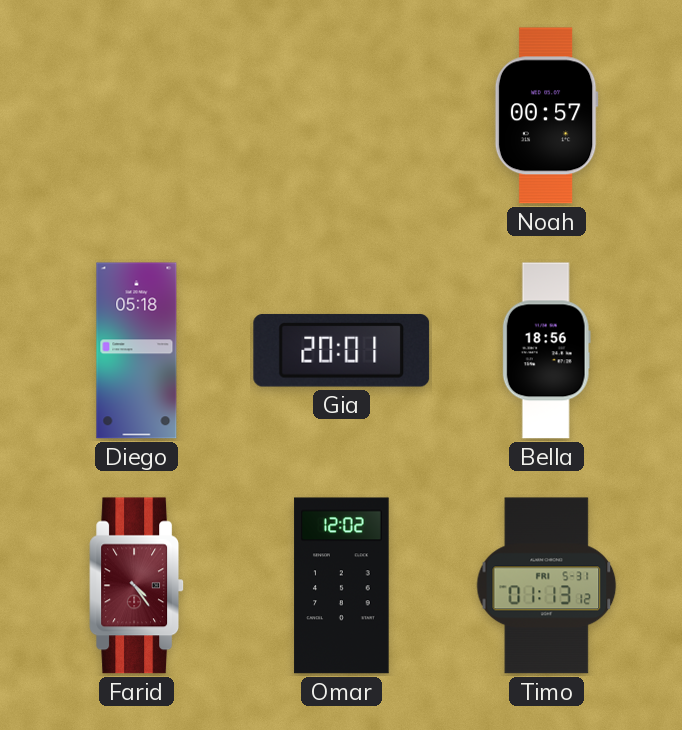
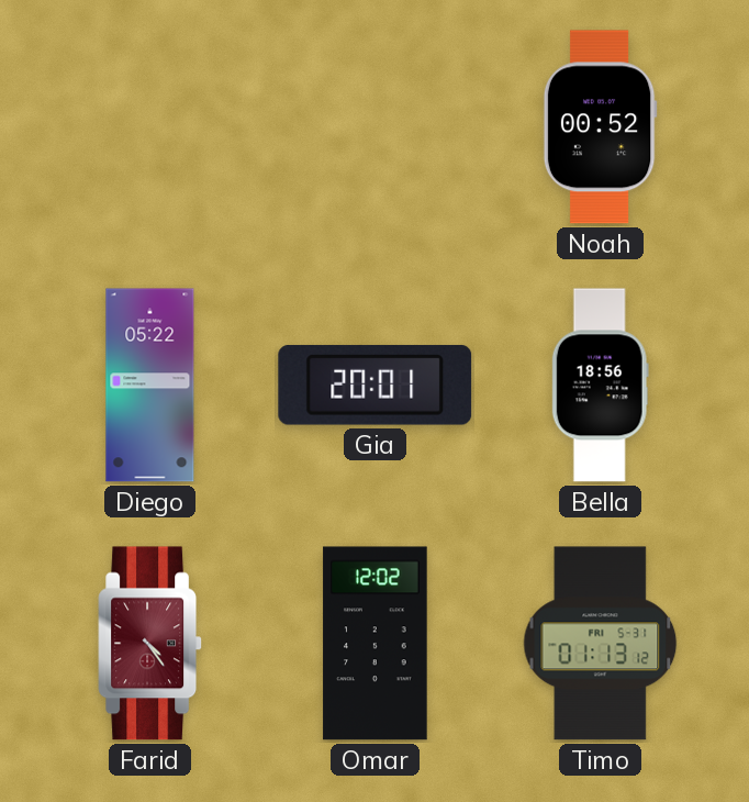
Noah: 00:57 -> 00:52 (600, 127)
Diego: 05:18 -> 05:22 (150, 386)
